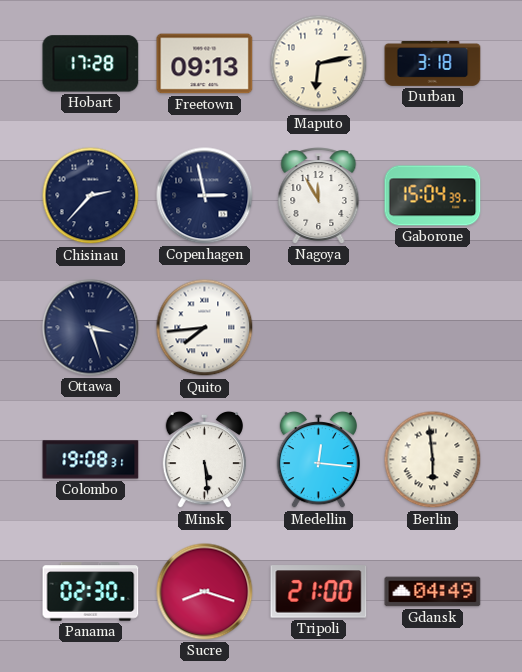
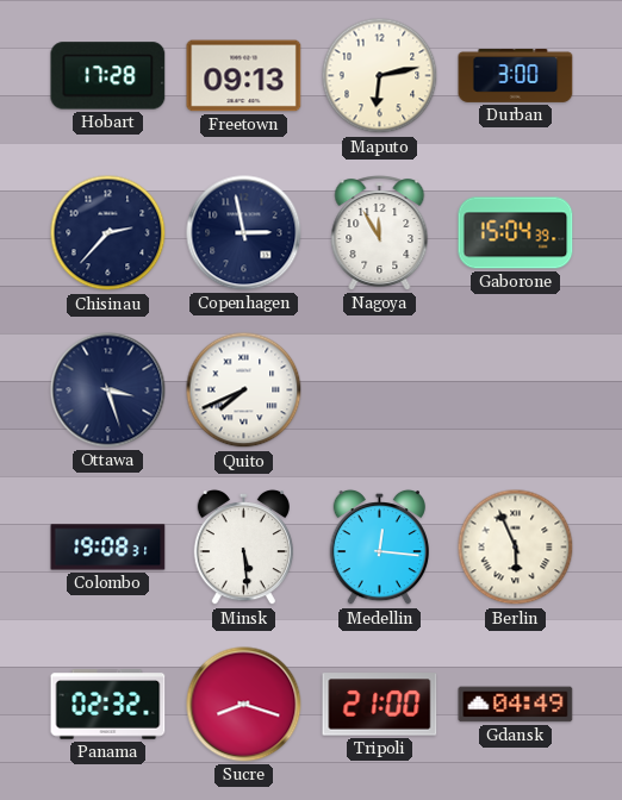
Durban: 3:18 -> 3:00 (516, 76)
Quito: 7:44 -> 7:41 (244, 390)
Berlin: 5:59 -> 5:56 (516, 548)
Panama: 02:30 -> 02:32 (108, 705)
